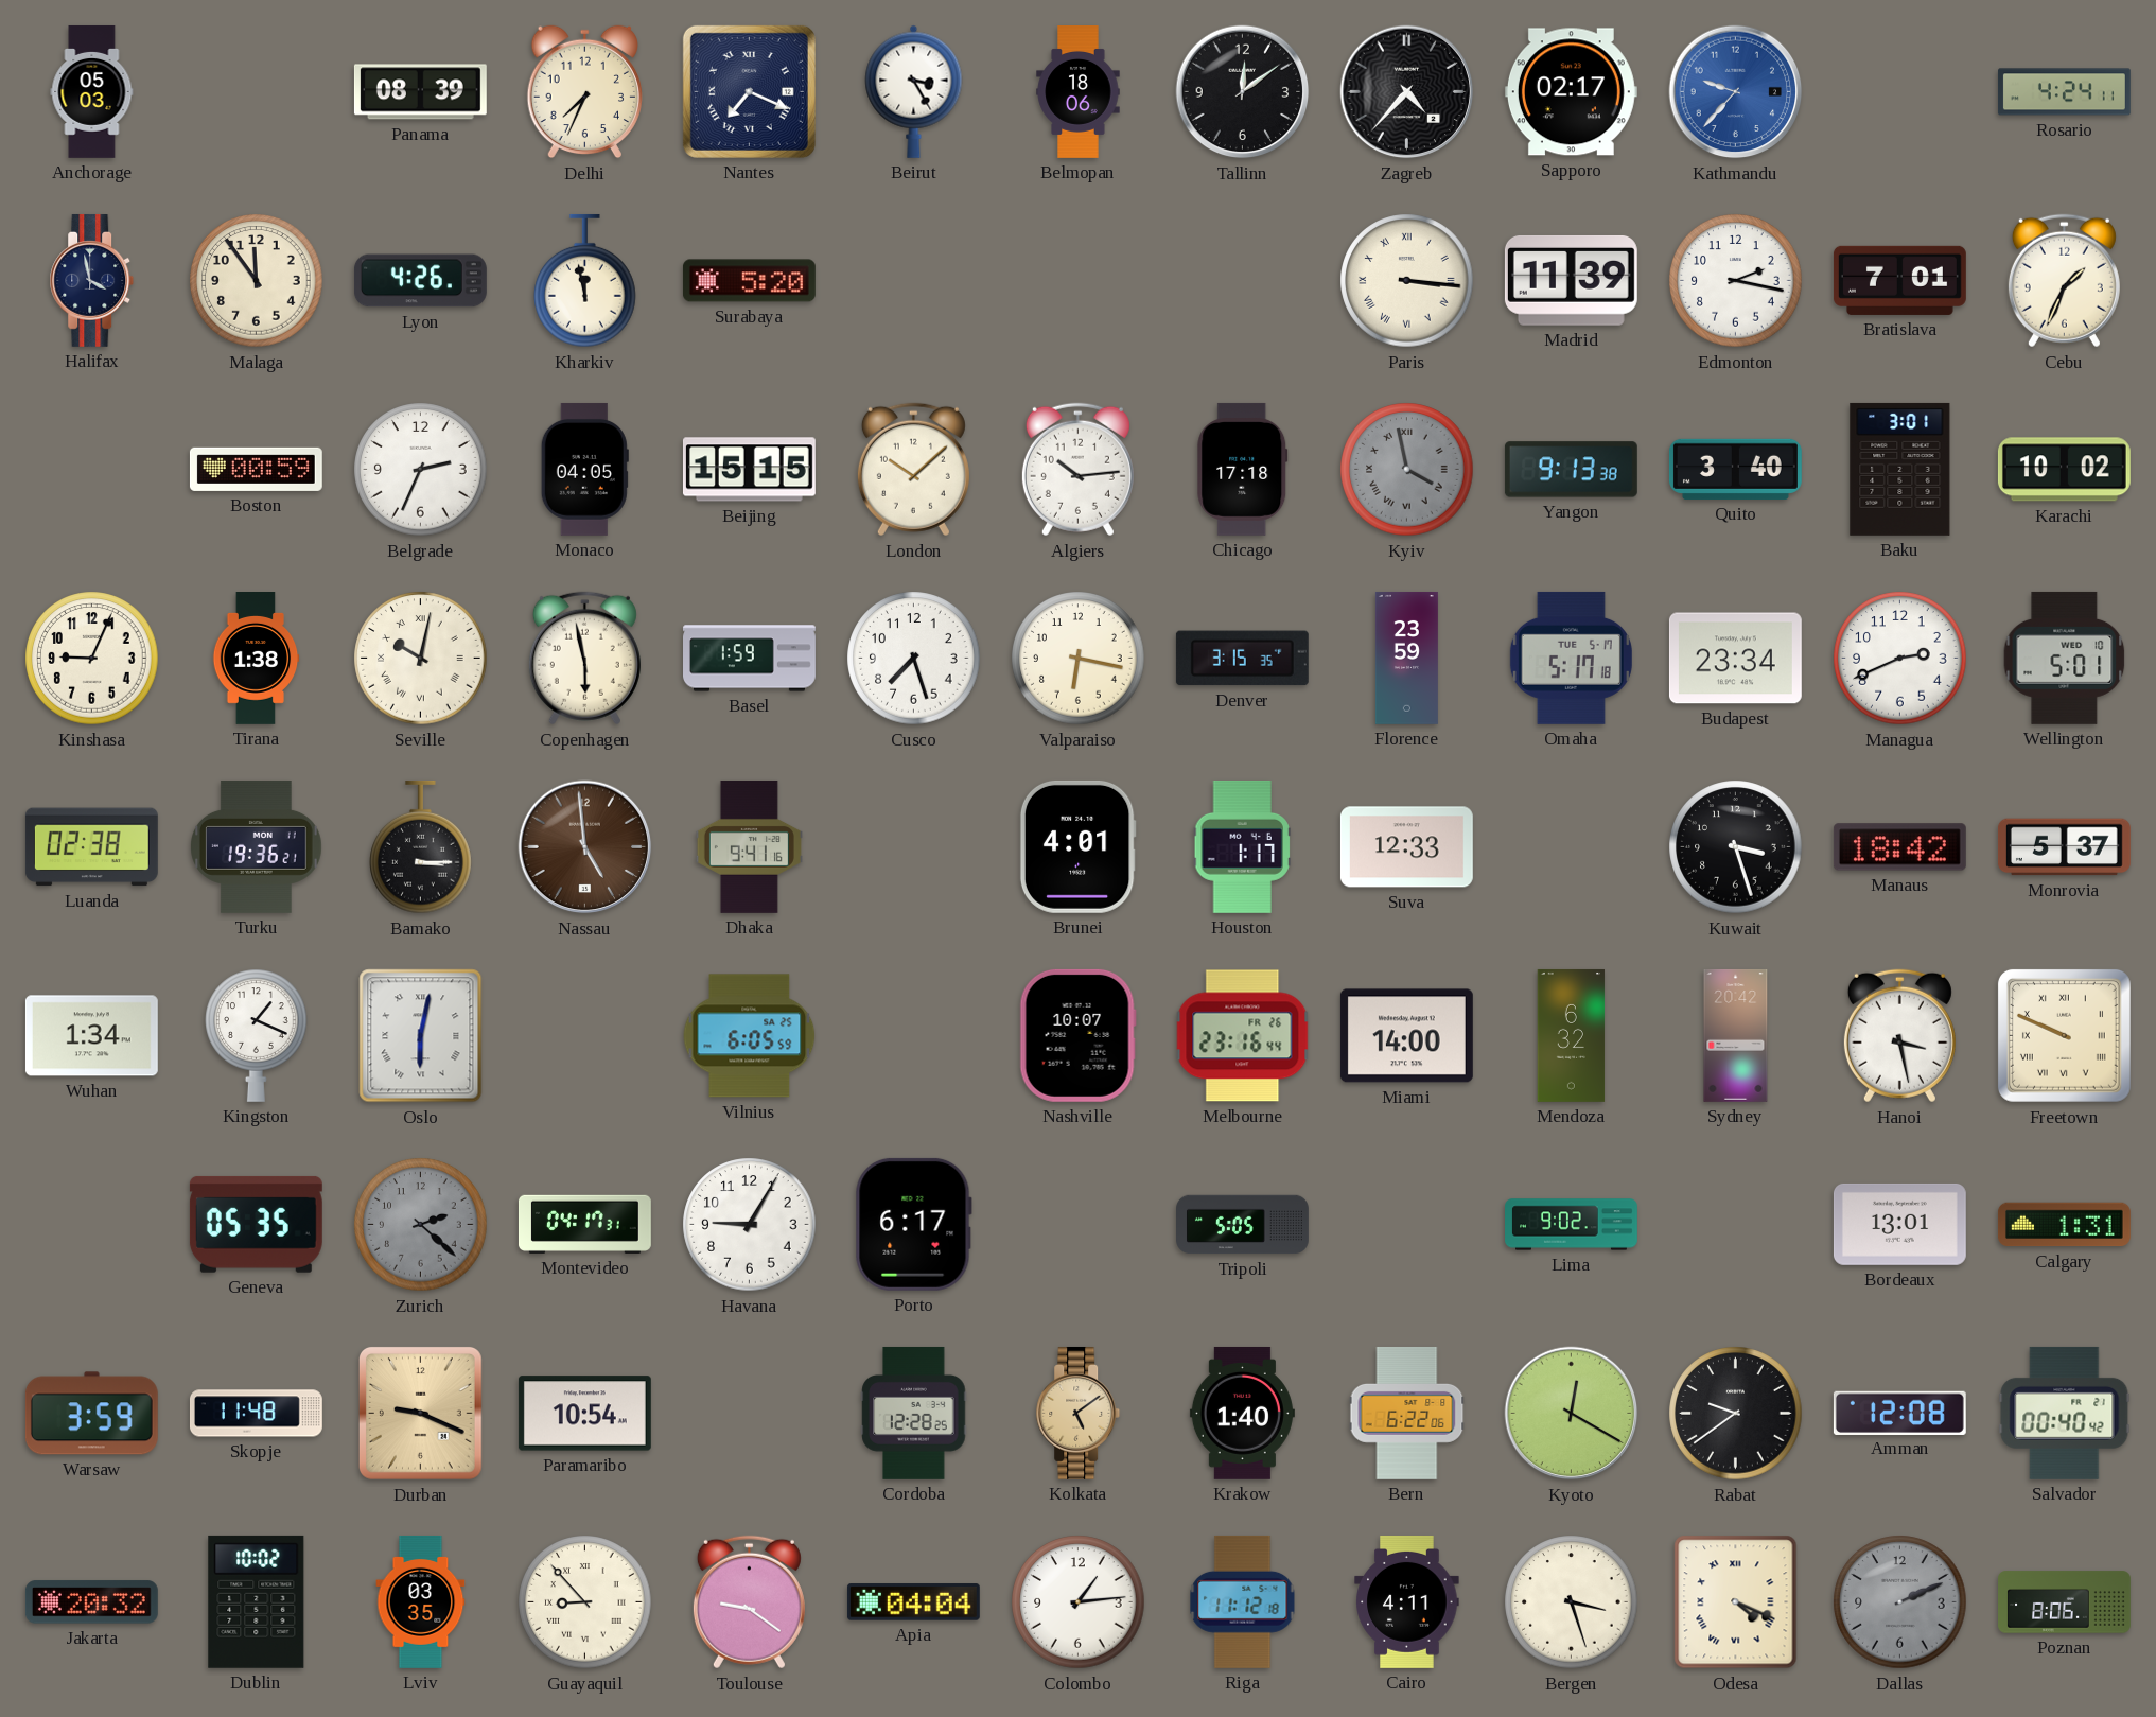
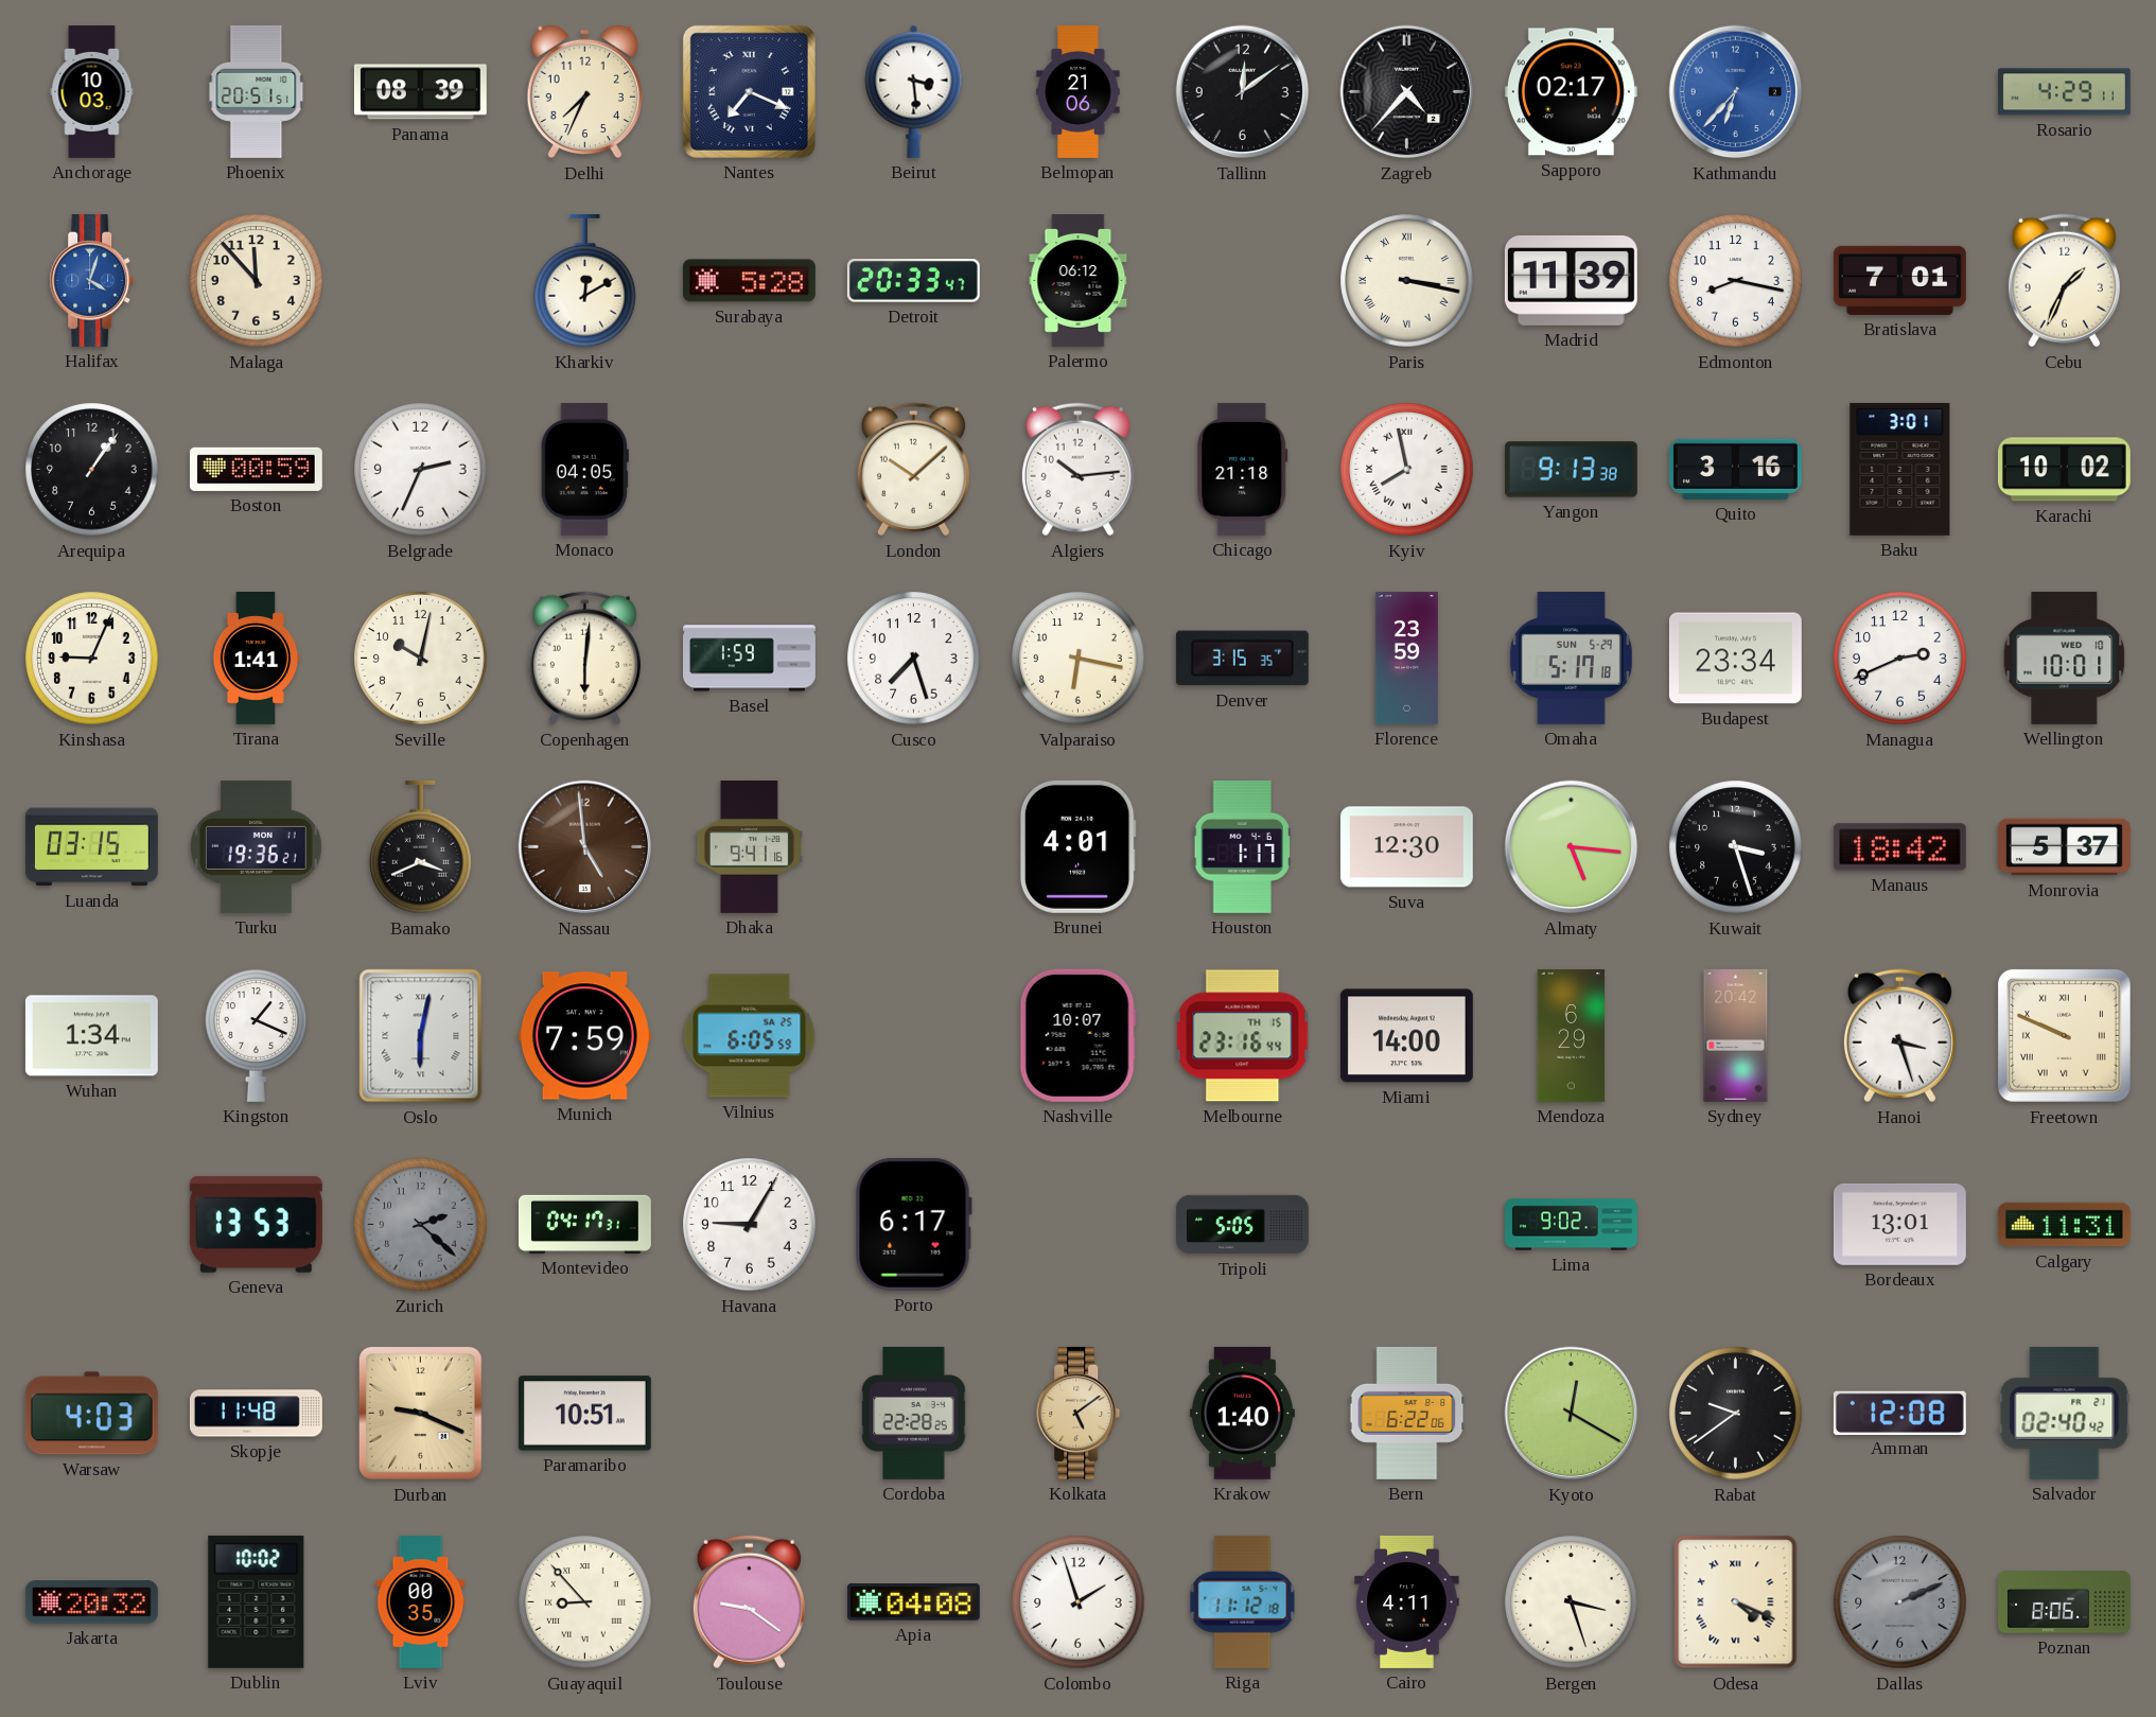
Anchorage: 05:03 -> 10:03 (92, 91)
Phoenix: none -> 20:51 (257, 91)
Beirut: 3:25 -> 3:29 (914, 91)
Belmopan: 18:06 -> 21:06 (1079, 92)
Kathmandu: 9:37 -> 6:37 (1736, 92)
Rosario: 4:24 -> 4:29 (2064, 92)
Halifax: 3:58 -> 4:03 (92, 280)
Halifax dial: navy -> blue (92, 280)
Malaga: 11:54 -> 11:53 (257, 281)
Lyon: 4:26 -> none (420, 281)
Kharkiv: 11:58 -> 12:10 (585, 281)
Surabaya: 5:20 -> 5:28 (749, 281)
Detroit: none -> 20:33 (913, 281)
Palermo: none -> 06:12 (1079, 280)
Paris: 3:16 -> 3:17 (1407, 281)
Edmonton: 2:17 -> 8:17 (1736, 281)
Arequipa: none -> 1:06 (92, 470)
Beijing: 15:15 -> none (749, 470)
Chicago: 17:18 -> 21:18 (1243, 469)
Kyiv: 3:58 -> 7:58 (1407, 470)
Kyiv dial: grey -> white (1407, 470)
Quito: 3:40 -> 3:16 (1735, 469)
Tirana: 1:38 -> 1:41 (256, 659)
Seville numerals: Roman -> Arabic (421, 659)
Copenhagen: 5:58 -> 6:01 (584, 659)
Omaha date: TUE 5-17 -> SUN 5-29 (1571, 658)
Wellington: 5:01 -> 10:01 (2065, 658)
Luanda: 02:38 -> 03:15 (91, 847)
Bamako: 3:15 -> 3:41 (421, 847)
Suva: 12:33 -> 12:30 (1406, 847)
Almaty: none -> 5:16 (1572, 847)
Munich: none -> 7:59 (584, 1036)
Melbourne date: FR 26 -> TH 15 (1243, 1036)
Mendoza: 6:32 -> 6:29 (1572, 1035)
Hanoi: 3:28 -> 3:27 (1899, 1036)
Geneva: 05:35 -> 13:53 (256, 1224)
Calgary: 1:31 -> 11:31 (2064, 1225)
Warsaw: 3:59 -> 4:03 (91, 1414)
Paramaribo: 10:54 -> 10:51 (584, 1414)
Cordoba: 12:28 -> 22:28 (914, 1413)
Salvador: 00:40 -> 02:40 (2065, 1413)
Lviv: 03:35 -> 00:35 (421, 1601)
Apia: 04:04 -> 04:08 (913, 1602)
Colombo: 1:14 -> 1:57 (1079, 1602)
